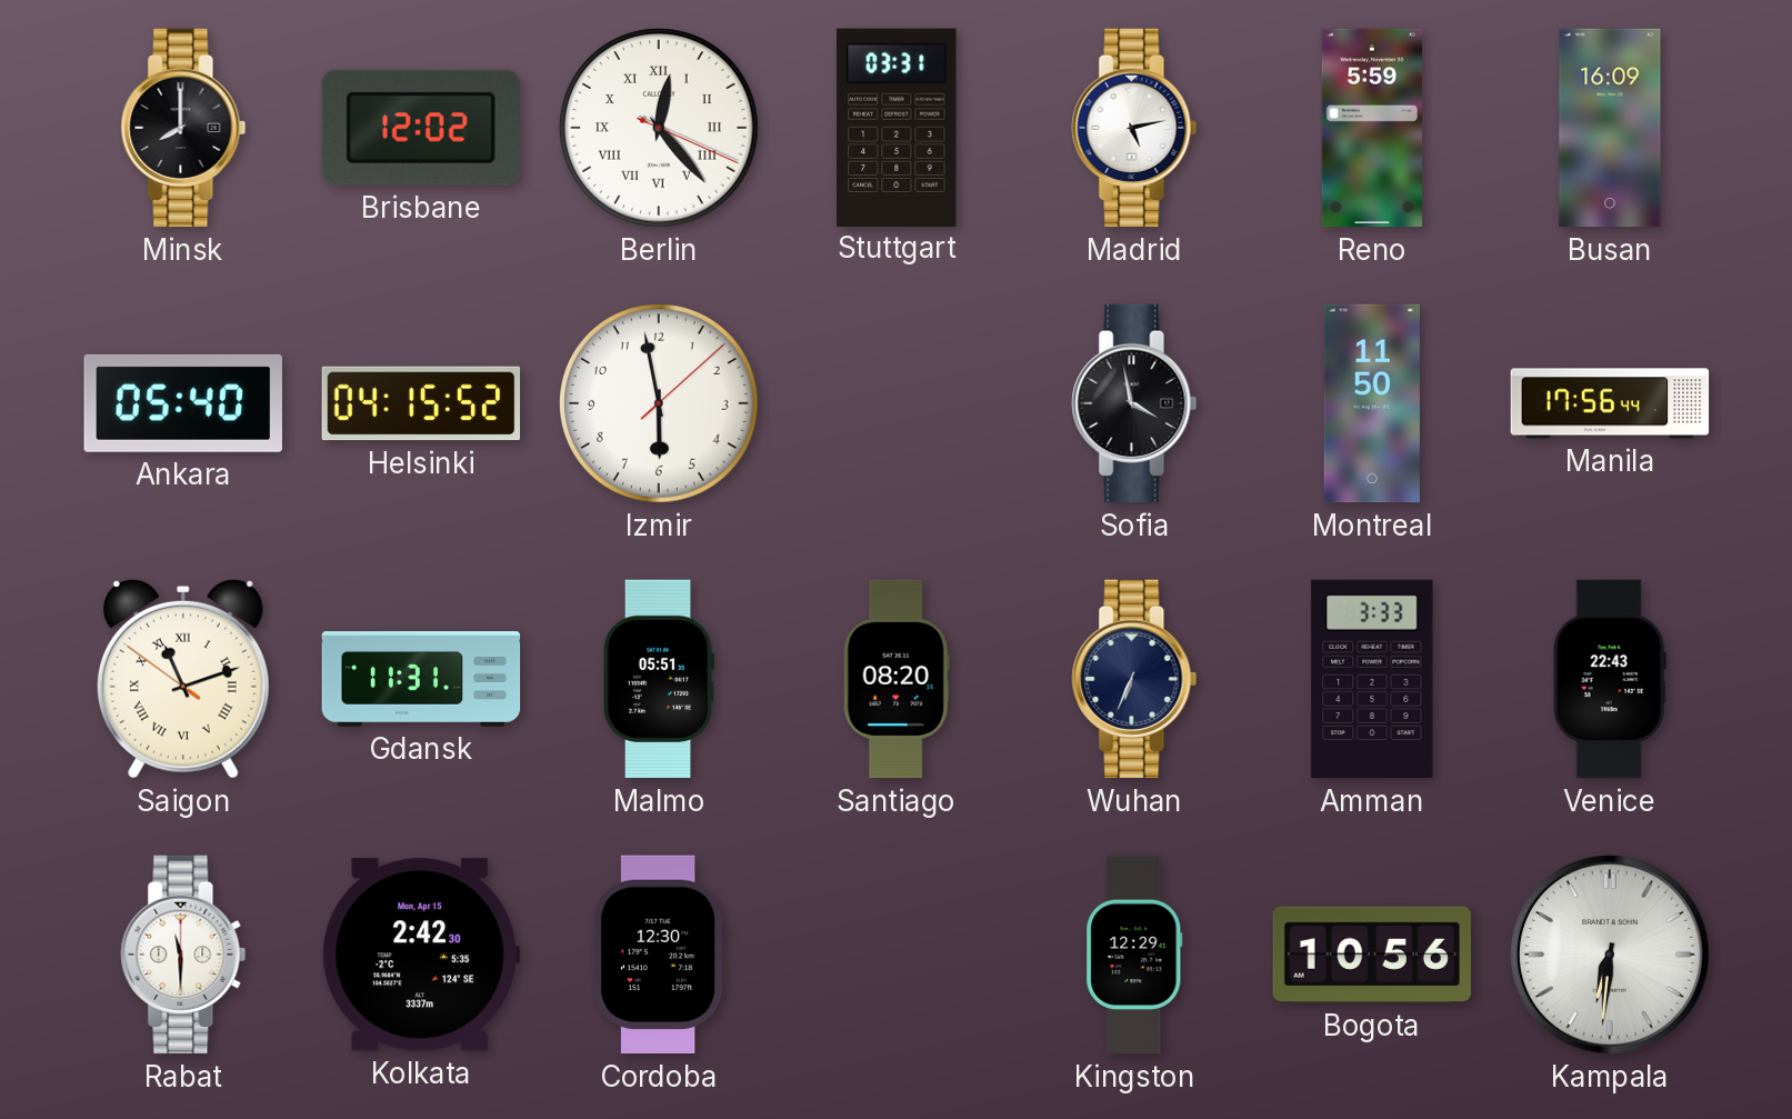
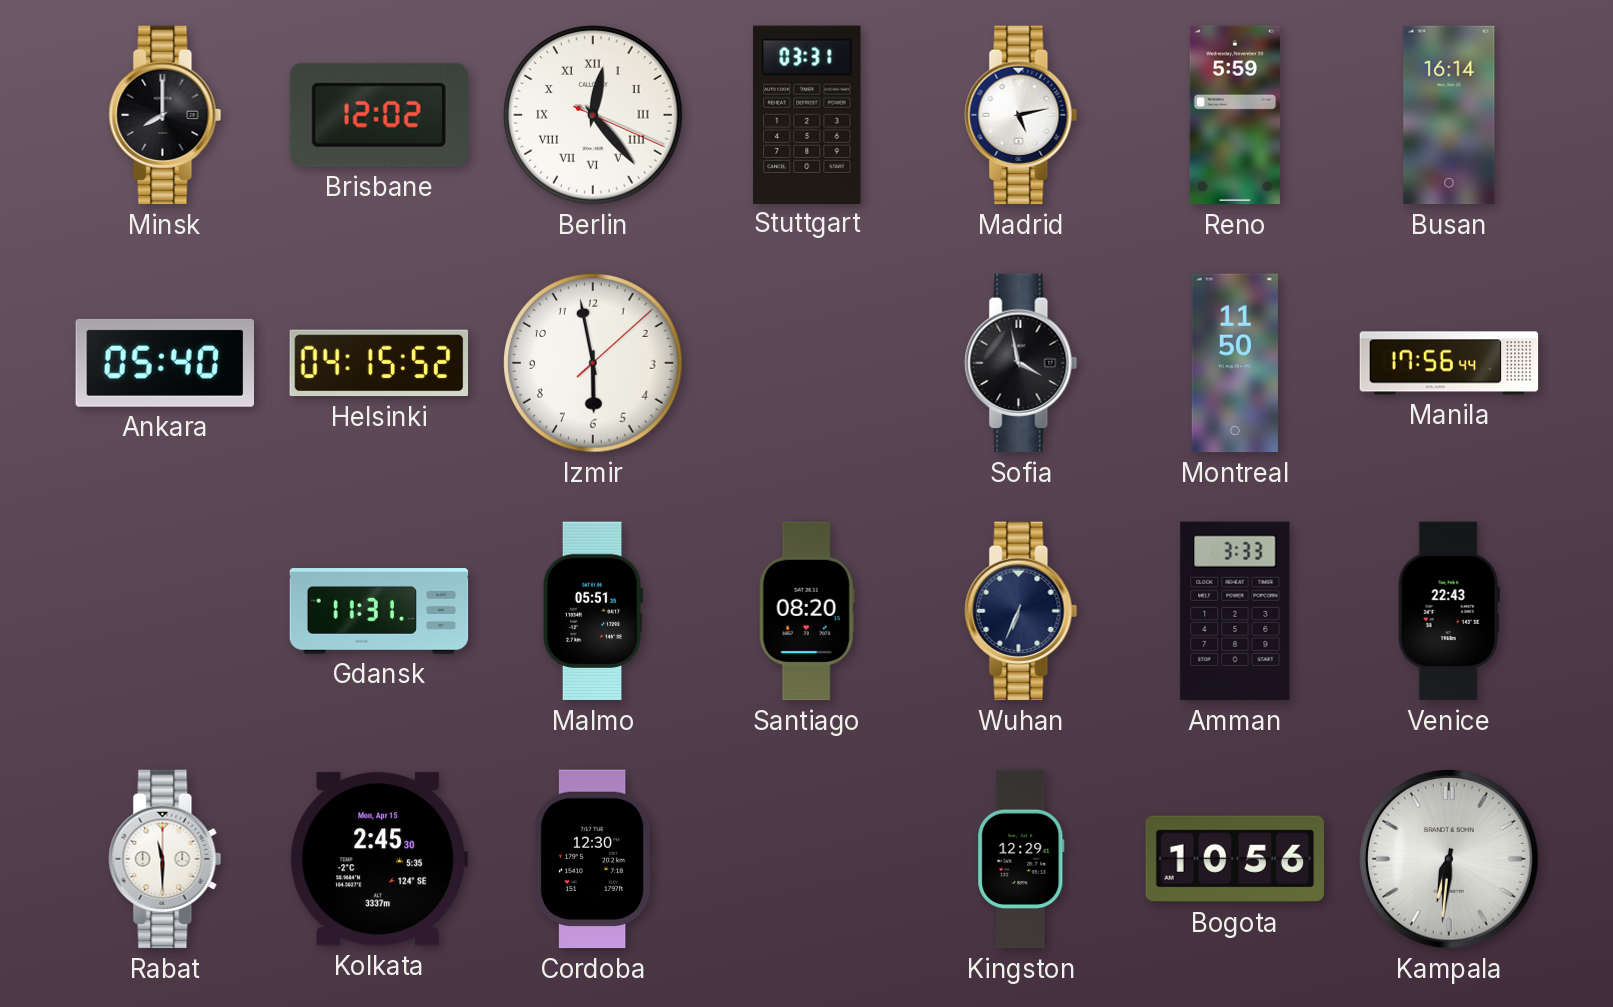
Busan: 16:09 -> 16:14 (1449, 115)
Saigon: 11:11 -> none (183, 679)
Kolkata: 2:42 -> 2:45 (379, 859)
